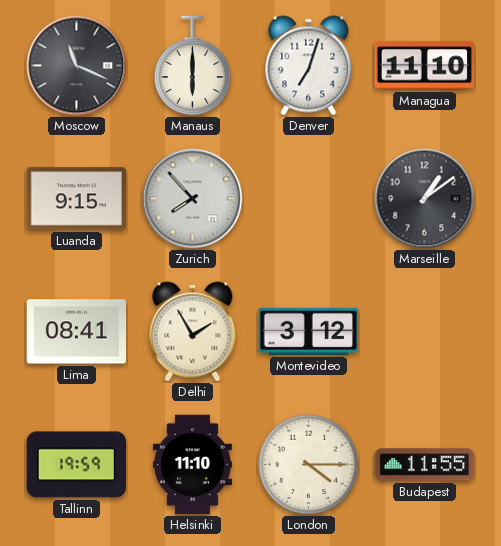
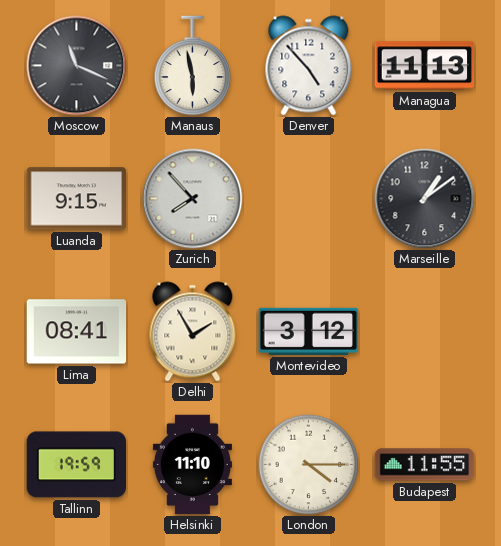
Manaus: 6:00 -> 5:58 (193, 66)
Denver: 7:03 -> 4:53 (309, 66)
Managua: 11:10 -> 11:13 (425, 66)
